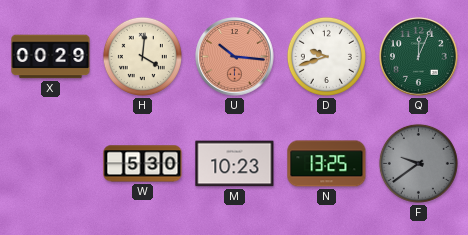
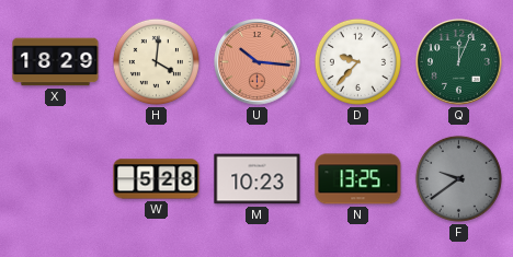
X: 00:29 -> 18:29 (56, 62)
D: 9:42 -> 9:37 (357, 61)
W: 5:30 -> 5:28 (157, 179)
